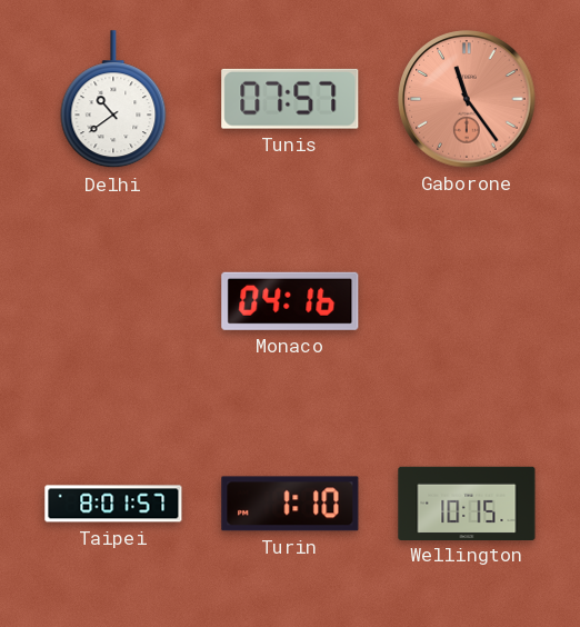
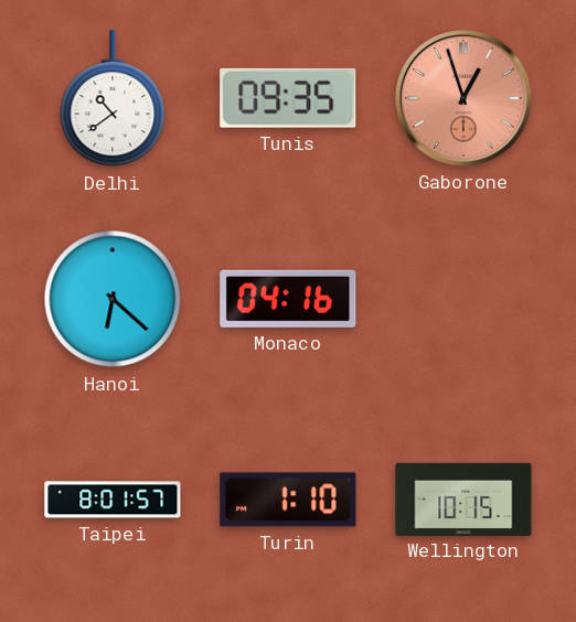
Tunis: 07:57 -> 09:35 (288, 98)
Gaborone: 11:24 -> 12:57 (463, 98)
Hanoi: none -> 6:22 (113, 299)
